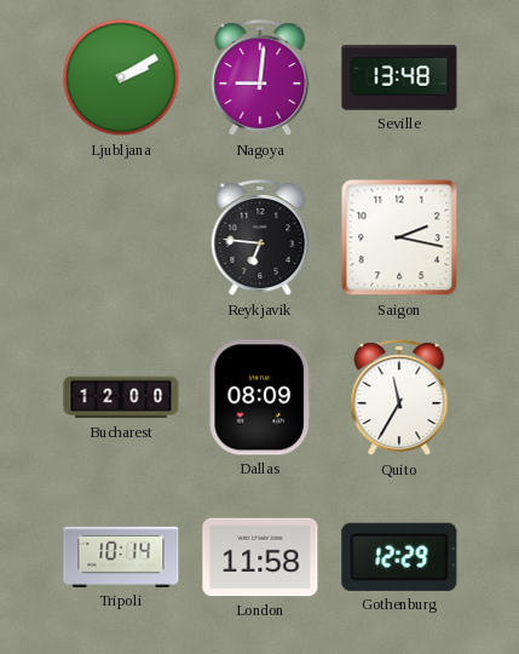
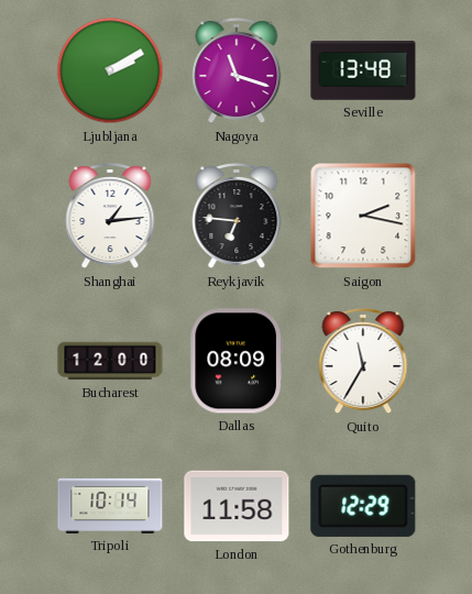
Nagoya: 9:01 -> 11:18 (237, 70)
Shanghai: none -> 1:14 (110, 216)
